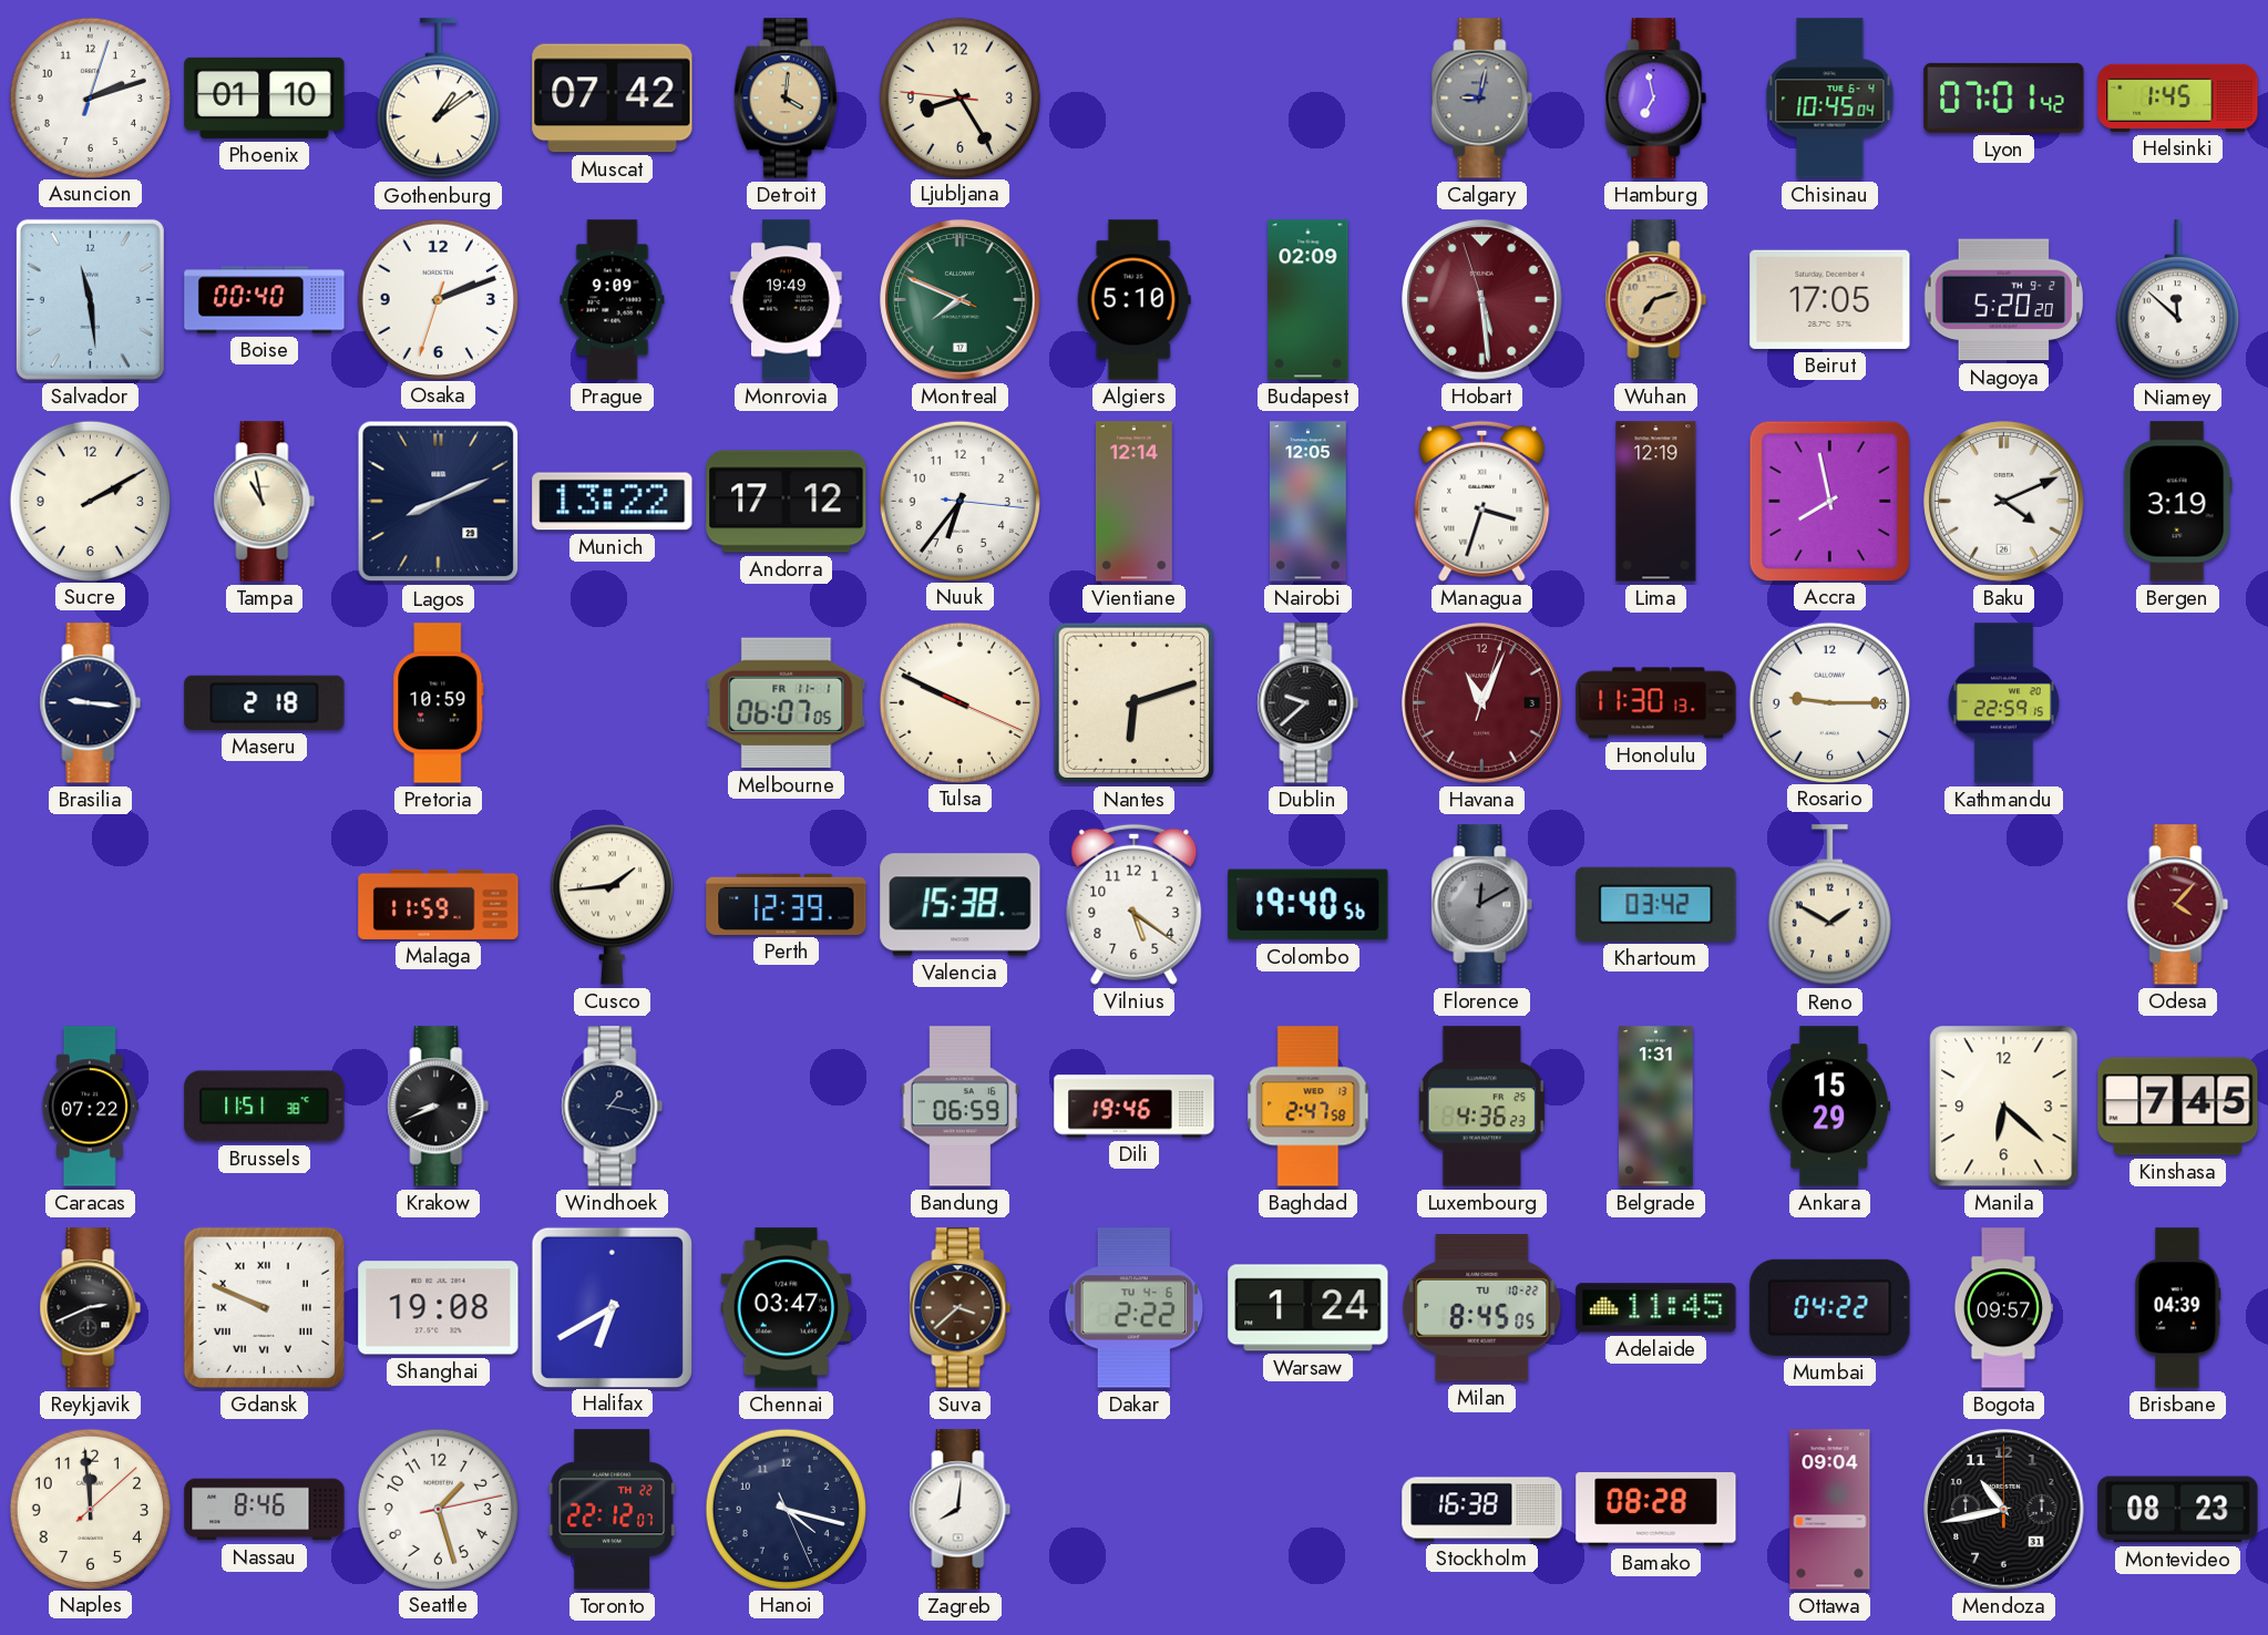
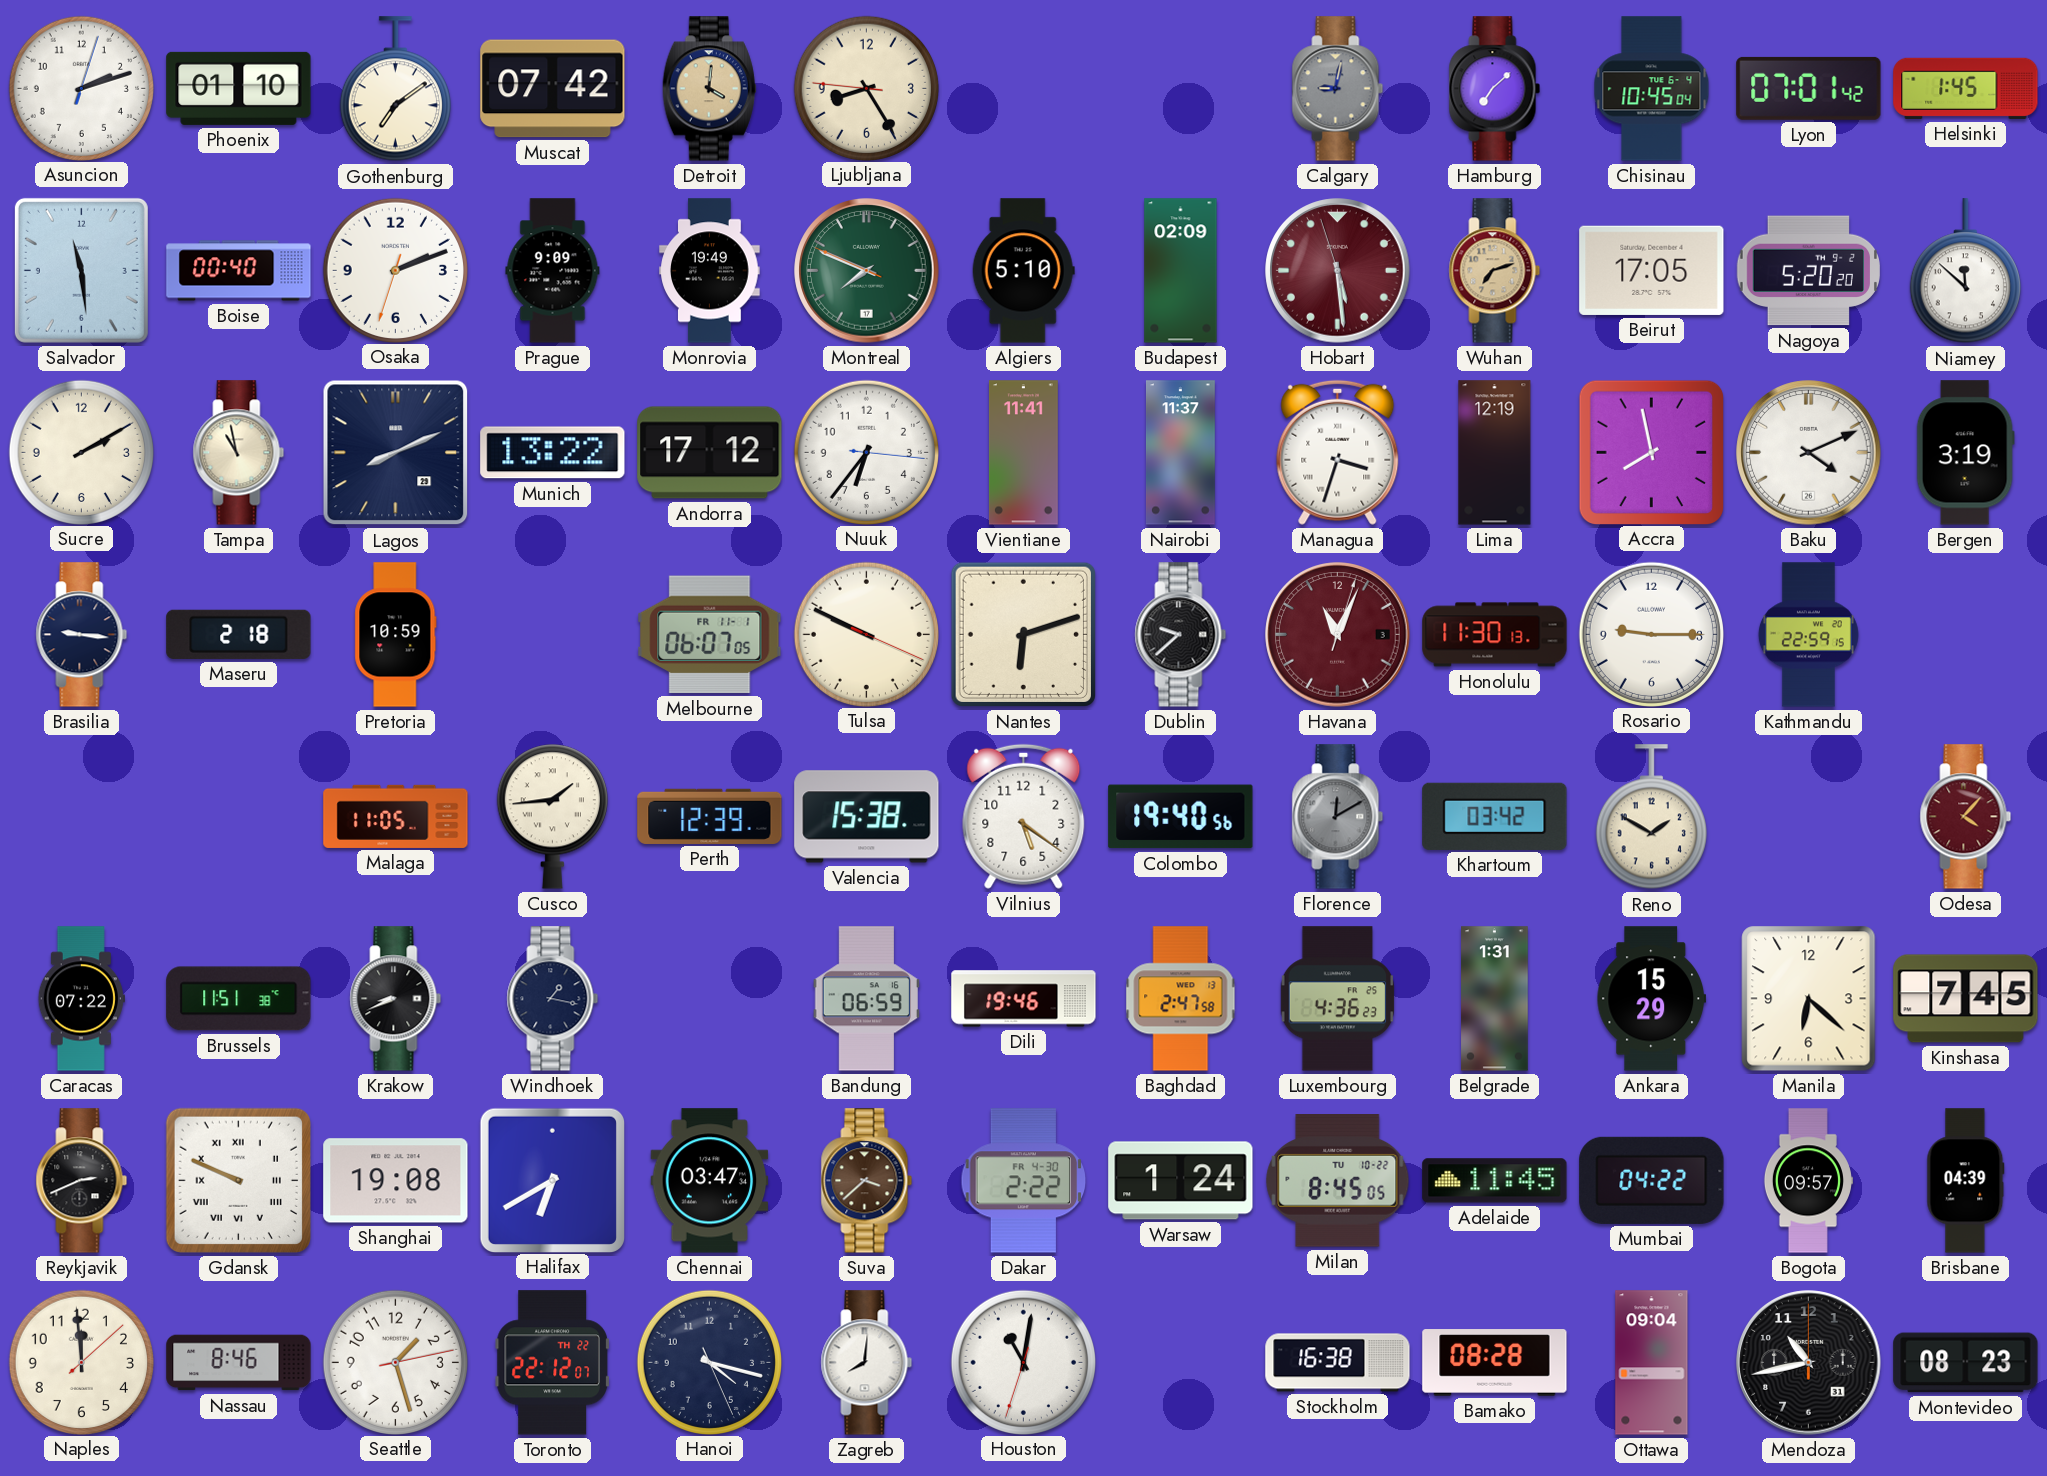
Gothenburg: 1:09 -> 7:09 (395, 89)
Hamburg: 6:58 -> 7:08 (1495, 89)
Vientiane: 12:14 -> 11:41 (1023, 453)
Nairobi: 12:05 -> 11:37 (1180, 453)
Malaga: 11:59 -> 11:05 (396, 816)
Dakar date: TU 4-6 -> FR 4-30 (1024, 1181)
Houston: none -> 11:01 (1023, 1362)
